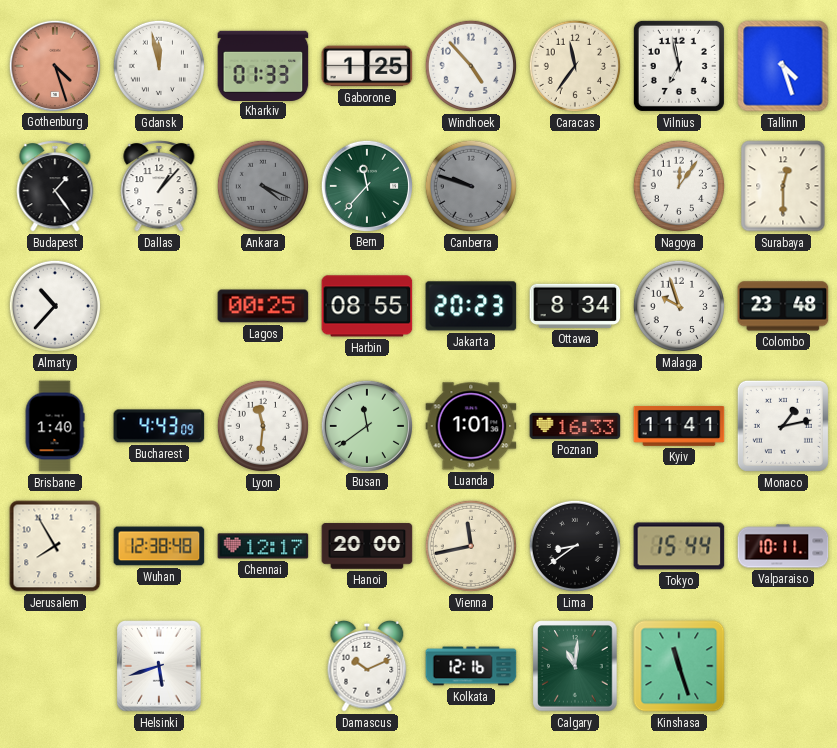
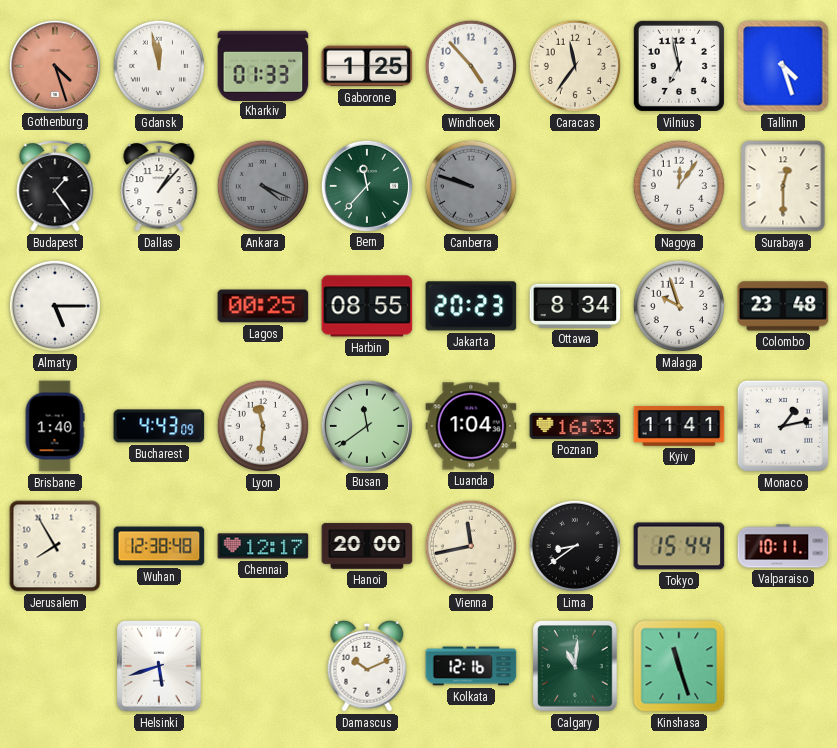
Almaty: 10:37 -> 5:15 (55, 306)
Luanda: 1:01 -> 1:04 (471, 426)
